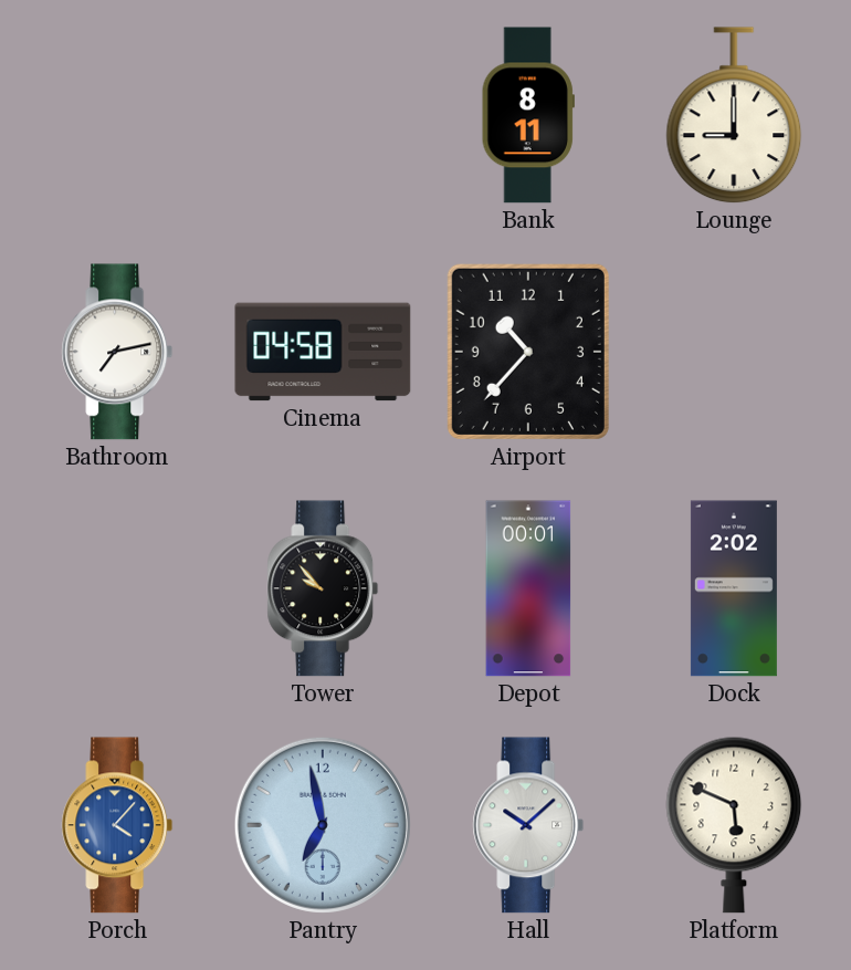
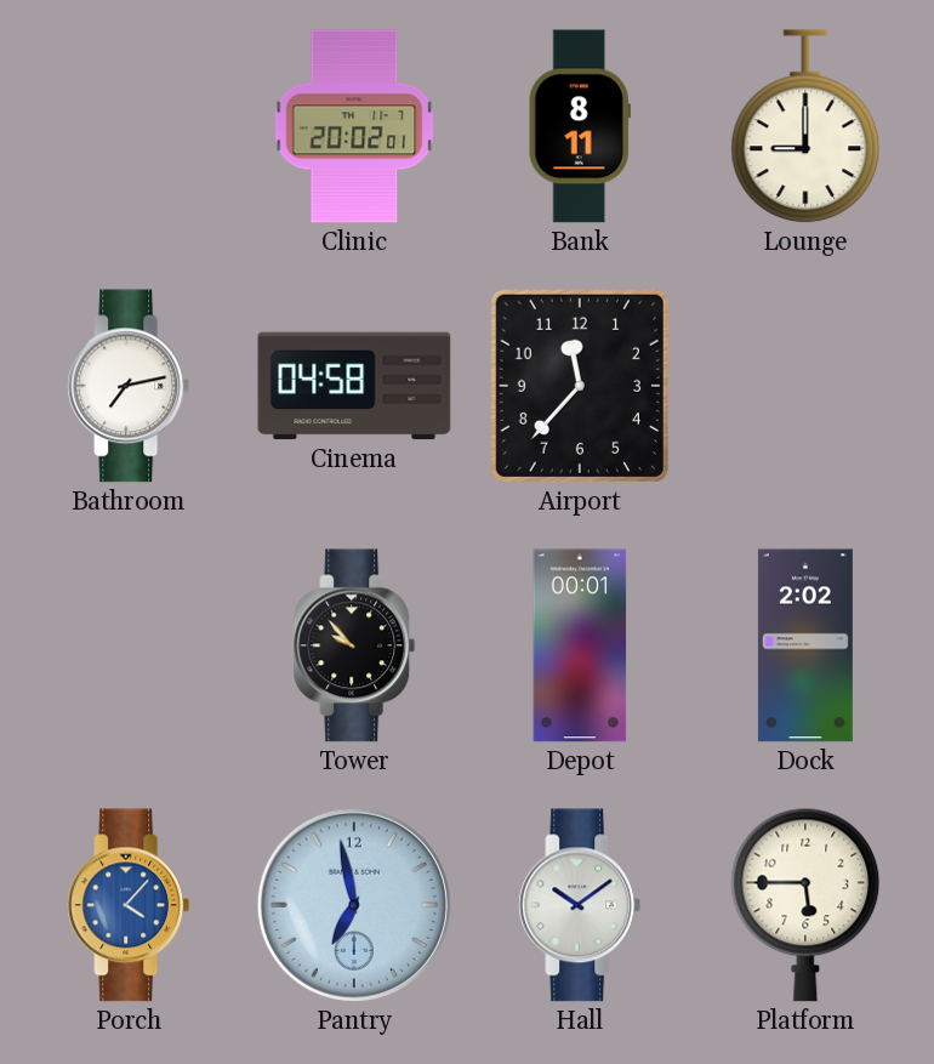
Clinic: none -> 20:02 (354, 126)
Airport: 10:37 -> 11:37 (580, 386)
Hall: 10:08 -> 10:09 (580, 905)
Platform: 5:49 -> 5:45 (805, 905)
